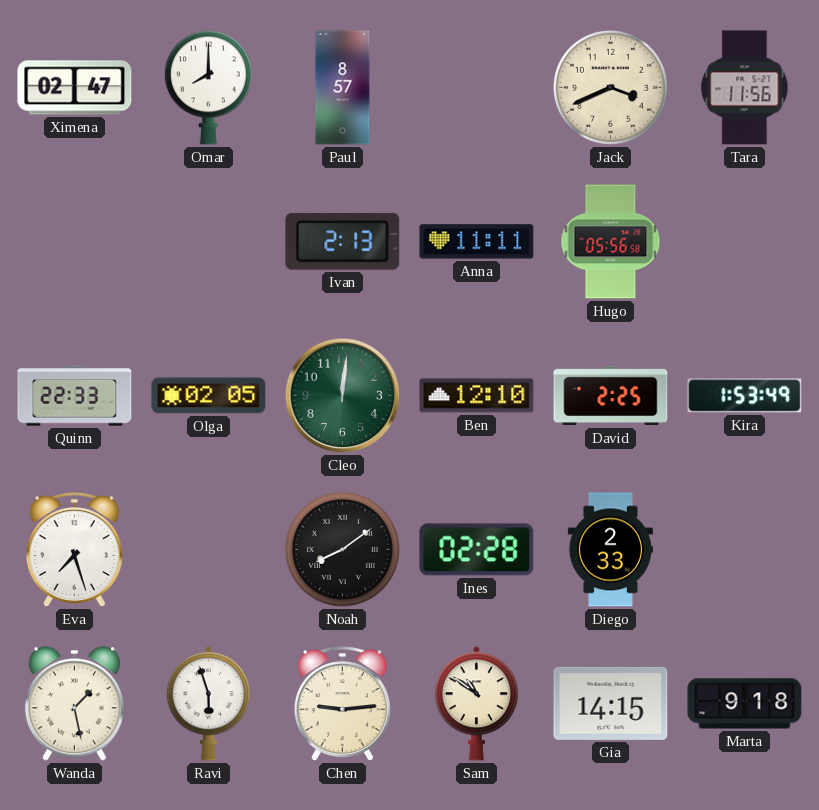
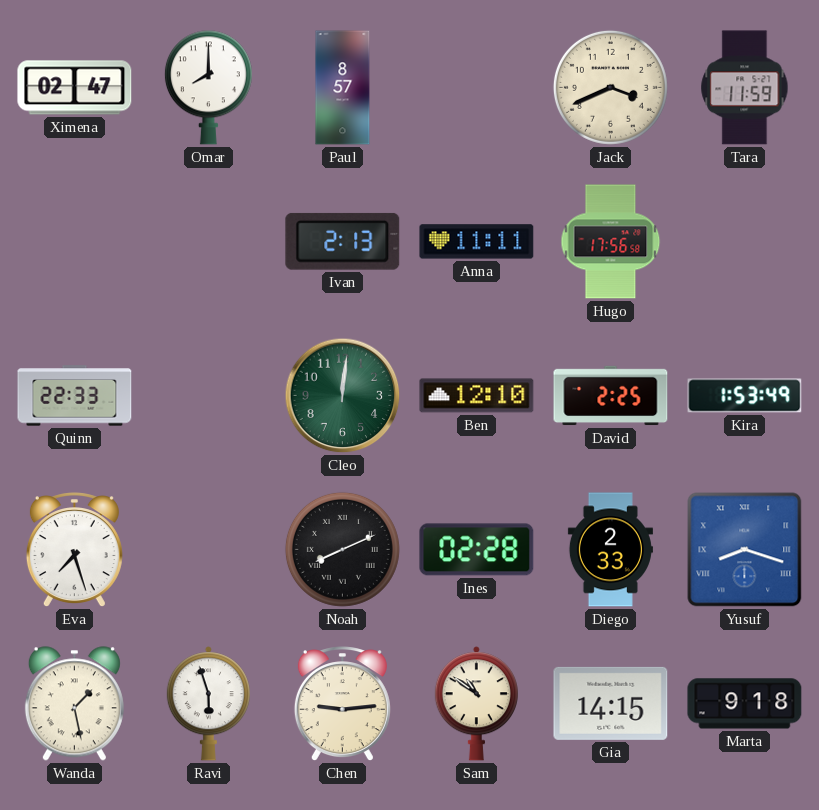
Tara: 11:56 -> 11:59 (745, 88)
Hugo: 05:56 -> 17:56 (611, 242)
Olga: 02:05 -> none (209, 396)
Noah: 8:09 -> 8:11 (342, 549)
Yusuf: none -> 8:18 (745, 550)
